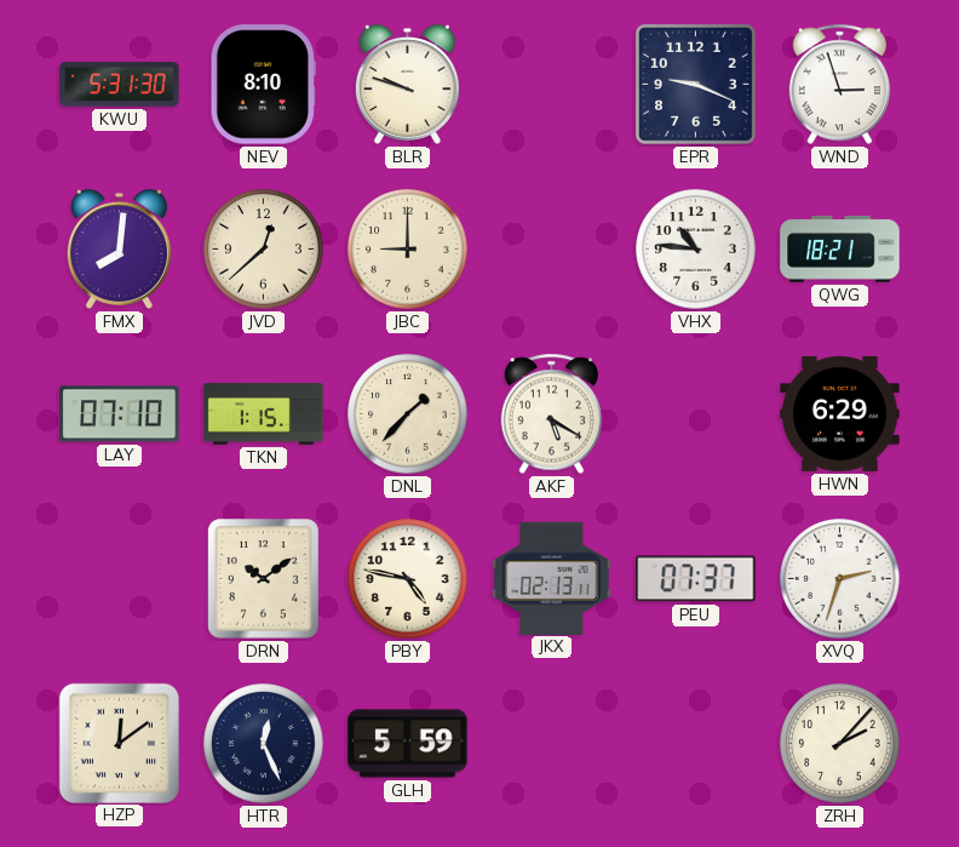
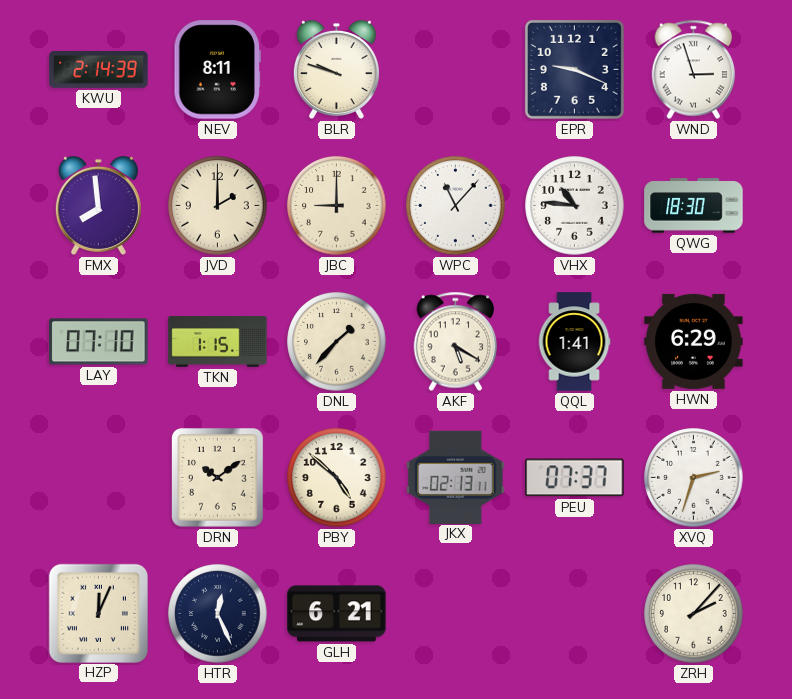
KWU: 5:31 -> 2:14 (99, 70)
NEV: 8:10 -> 8:11 (217, 70)
FMX: 8:01 -> 7:59 (98, 205)
JVD: 12:38 -> 2:00 (218, 206)
WPC: none -> 11:07 (456, 206)
QWG: 18:21 -> 18:30 (694, 206)
QQL: none -> 1:41 (574, 342)
PBY: 4:47 -> 4:52 (337, 478)
HZP: 12:09 -> 12:04 (98, 613)
GLH: 5:59 -> 6:21 (337, 614)
